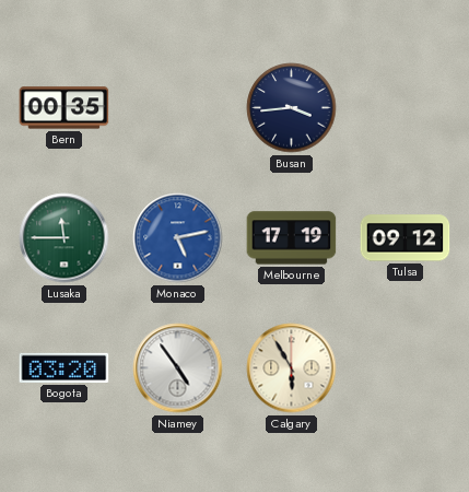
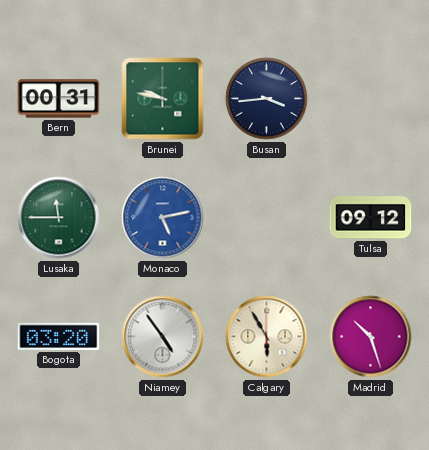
Bern: 00:35 -> 00:31 (59, 99)
Brunei: none -> 9:47 (163, 99)
Melbourne: 17:19 -> none (292, 238)
Madrid: none -> 10:27 (371, 337)
